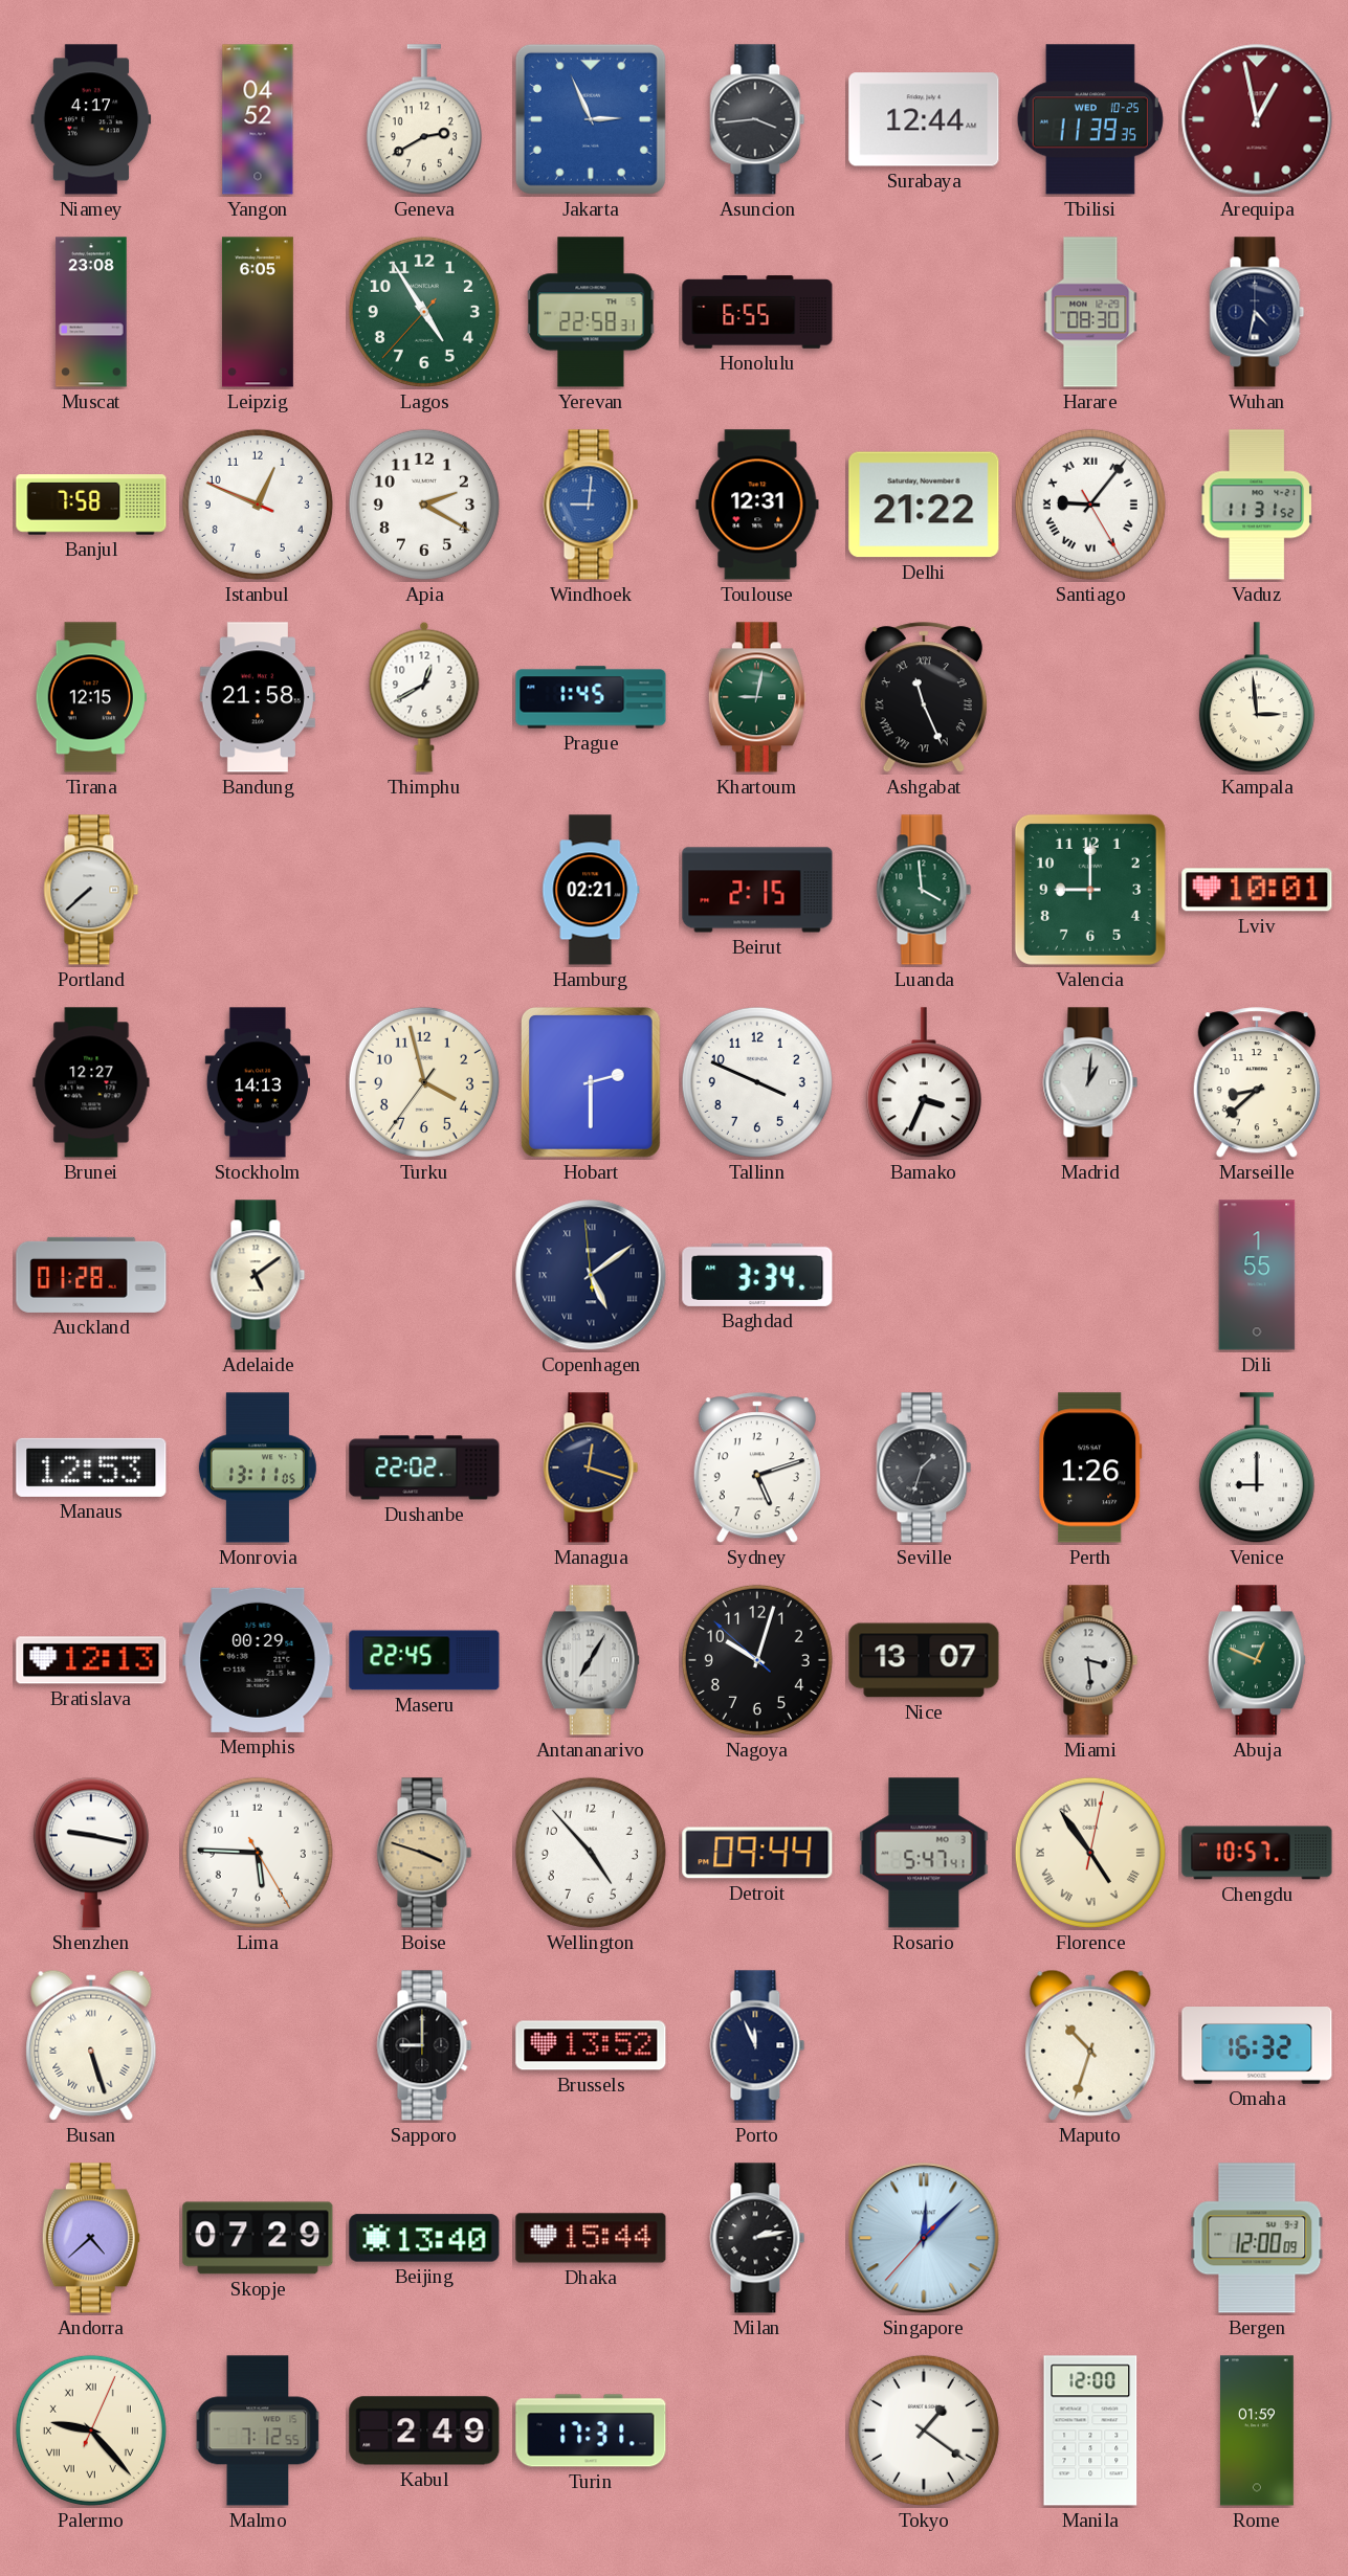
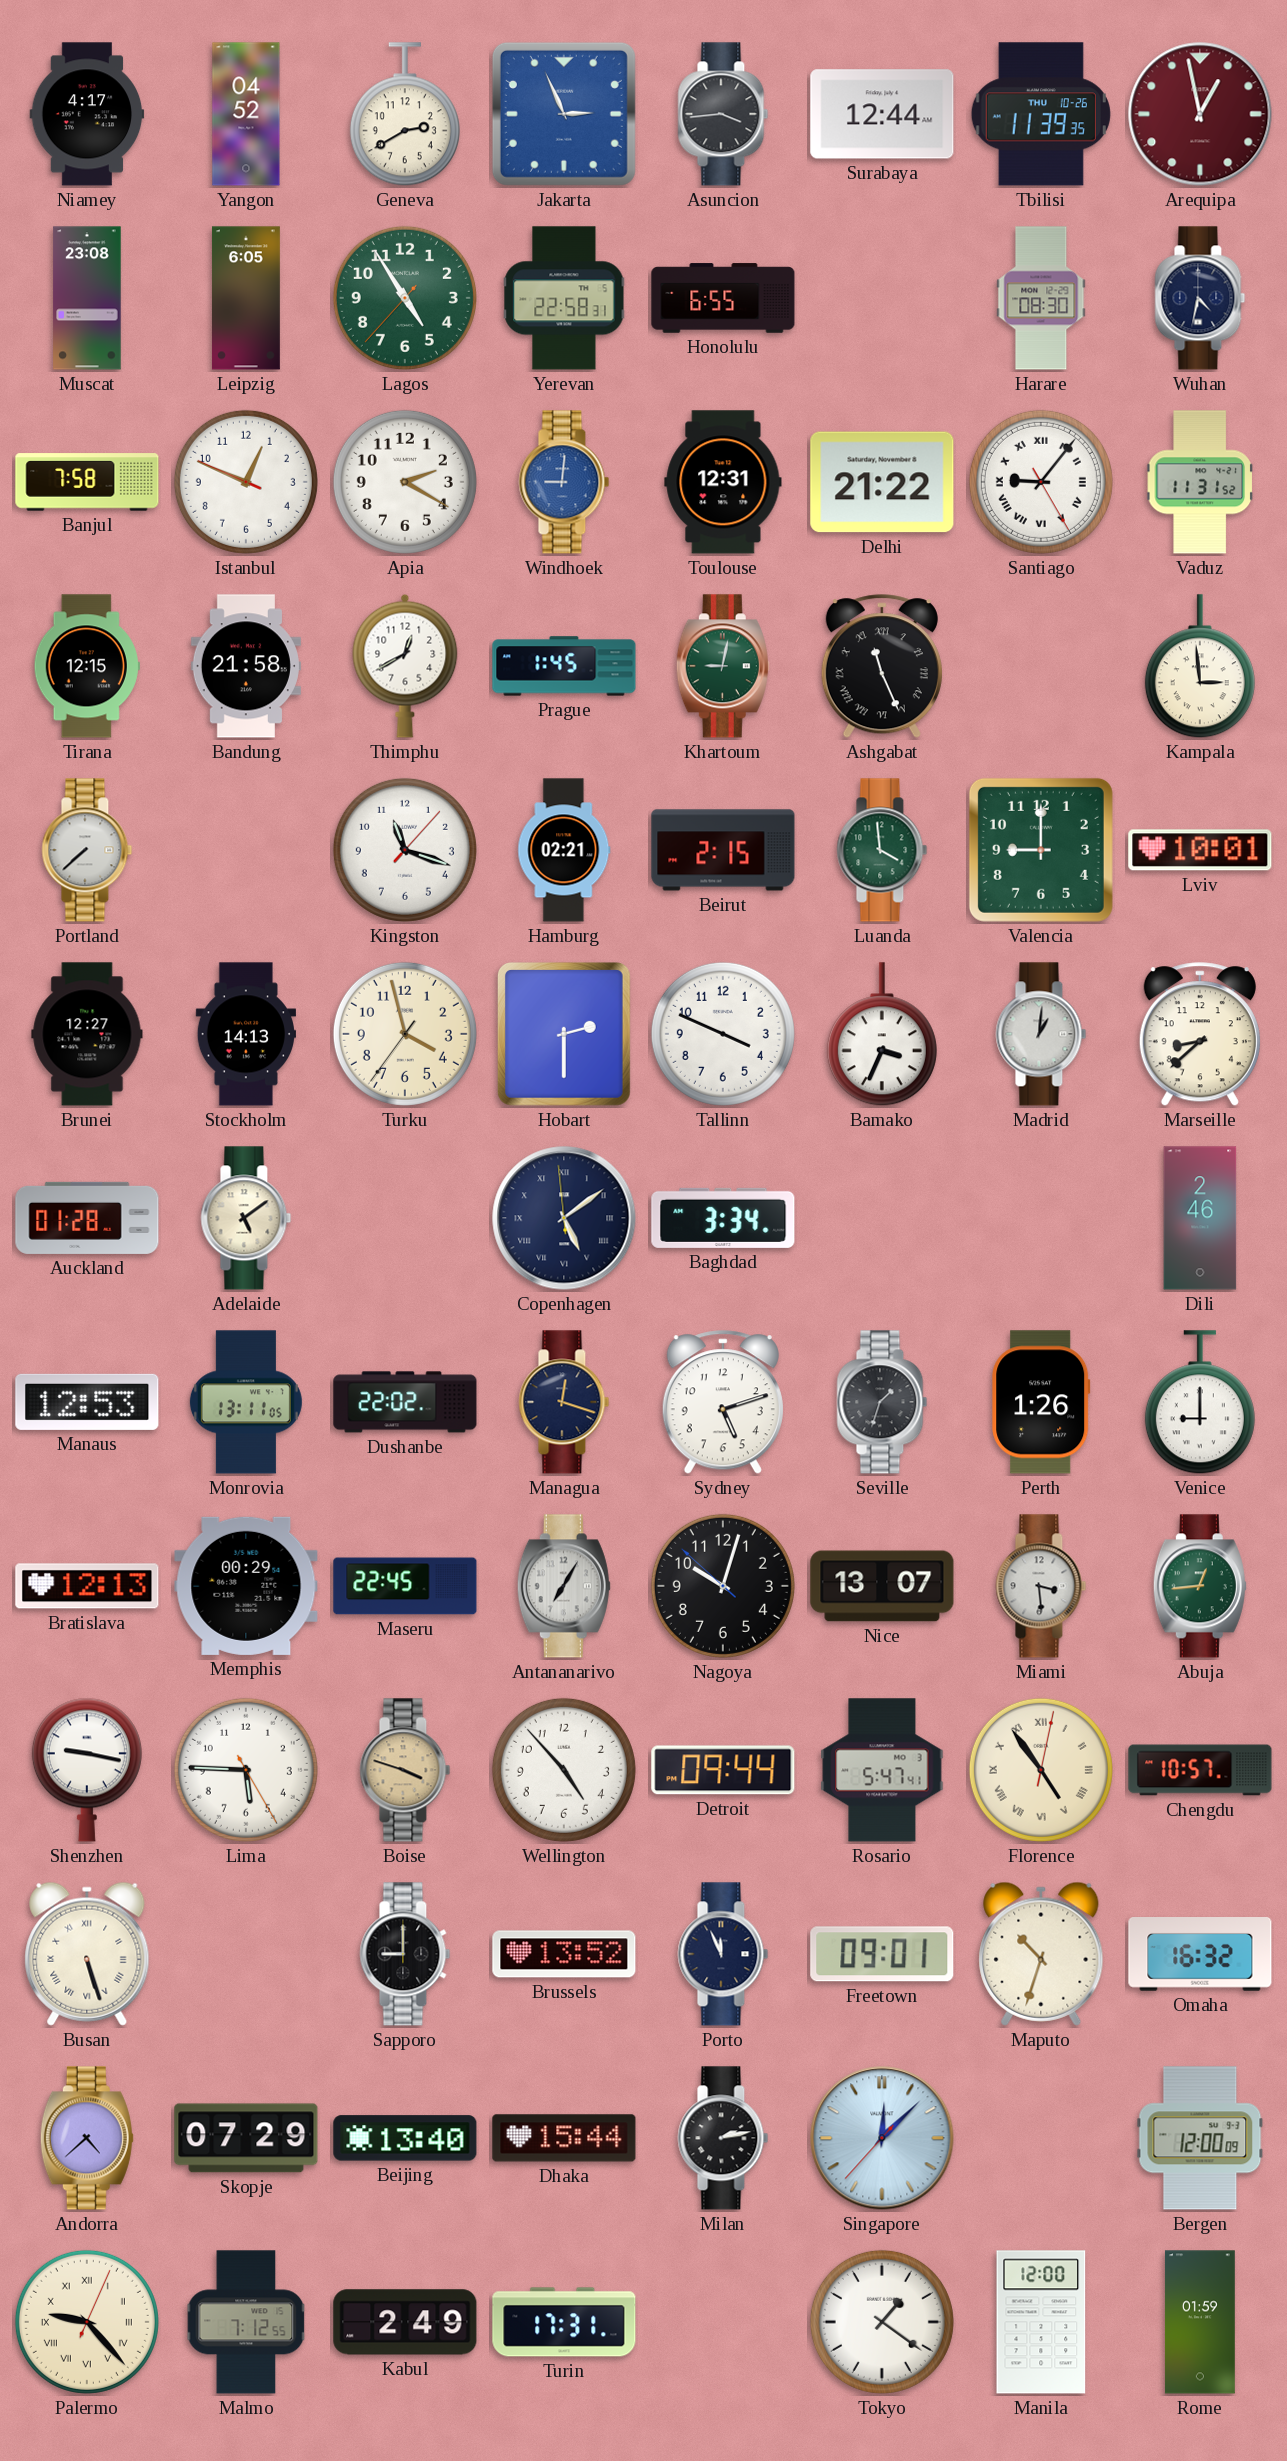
Tbilisi date: WED 10-25 -> THU 10-26 (1041, 114)
Kingston: none -> 11:18 (405, 850)
Dili: 1:55 -> 2:46 (1200, 1218)
Abuja: 12:49 -> 12:44 (1200, 1586)
Freetown: none -> 09:01 (882, 1954)
